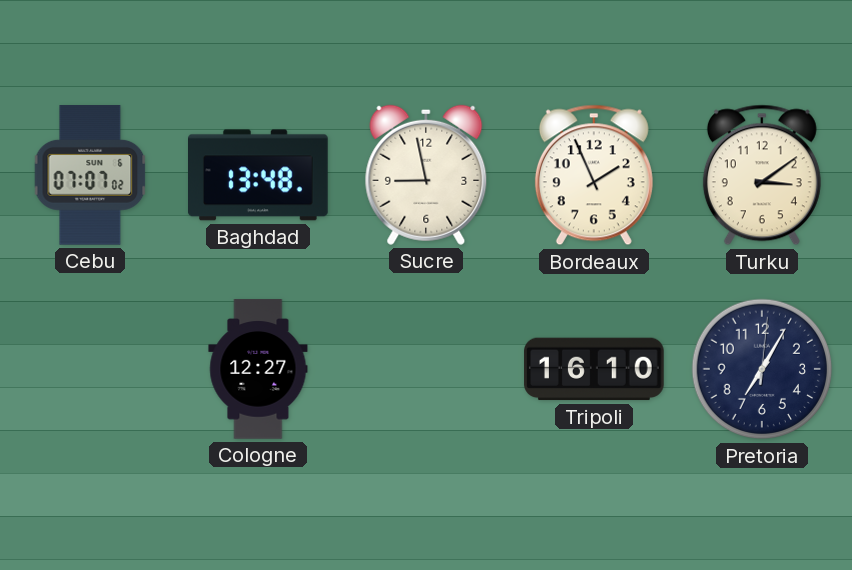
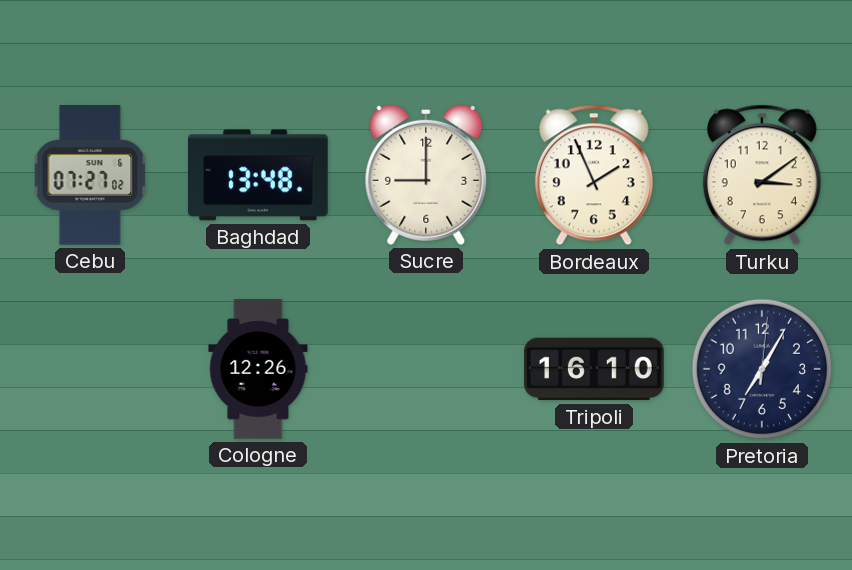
Cebu: 07:07 -> 07:27 (90, 175)
Sucre: 8:58 -> 9:00 (426, 175)
Cologne: 12:27 -> 12:26 (258, 369)
